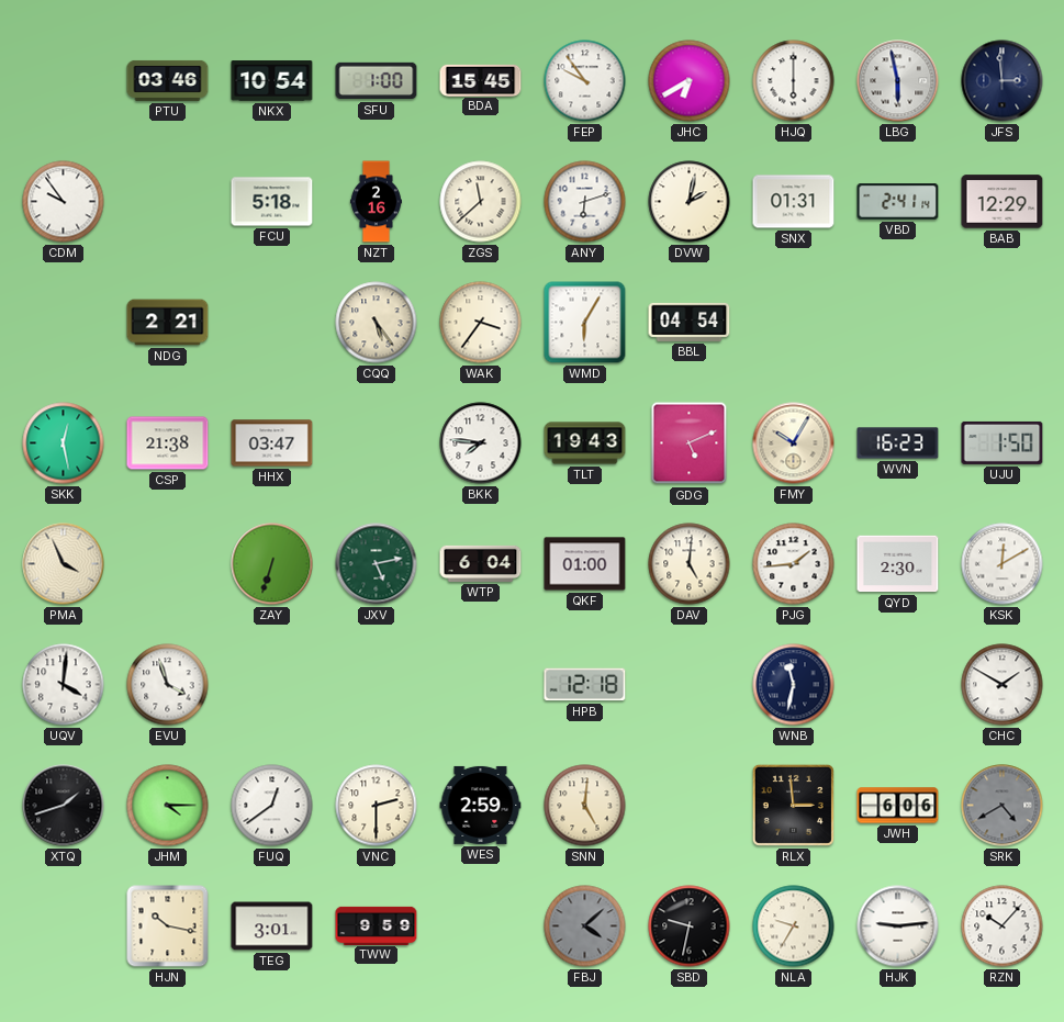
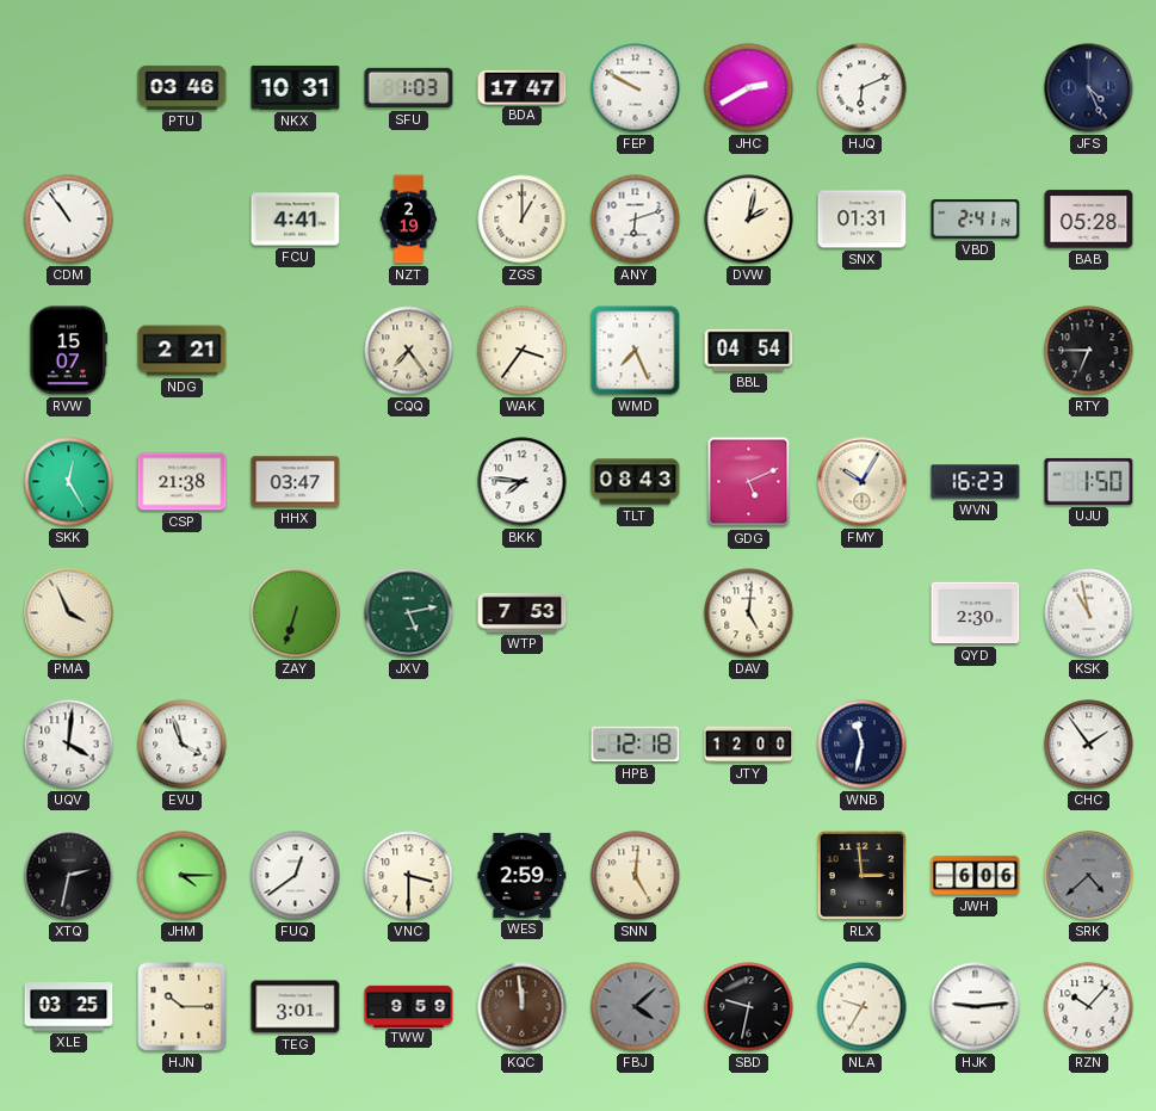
NKX: 10:54 -> 10:31 (296, 88)
SFU: 1:00 -> 1:03 (409, 88)
BDA: 15:45 -> 17:47 (523, 87)
FEP: 9:54 -> 9:50 (636, 88)
JHC: 6:40 -> 2:40 (749, 88)
HJQ: 6:00 -> 6:11 (863, 88)
LBG: 5:58 -> none (898, 81)
JFS: 2:59 -> 4:26 (1089, 88)
CDM: 9:54 -> 10:54 (69, 220)
FCU: 5:18 -> 4:41 (296, 220)
NZT: 2:16 -> 2:19 (408, 220)
ZGS: 11:38 -> 1:00 (523, 220)
BAB: 12:29 -> 05:28 (1089, 220)
RVW: none -> 15:07 (69, 351)
CQQ: 5:24 -> 7:24 (409, 351)
WMD: 6:05 -> 7:26 (636, 351)
RTY: none -> 6:45 (1089, 351)
SKK: 12:28 -> 12:25 (69, 482)
TLT: 19:43 -> 08:43 (636, 482)
WTP: 6:04 -> 7:53 (523, 612)
QKF: 01:00 -> none (585, 564)
PJG: 1:44 -> none (794, 564)
KSK: 12:10 -> 10:58 (1089, 613)
JTY: none -> 12:00 (749, 745)
CHC: 1:50 -> 1:54 (1089, 745)
XTQ: 1:42 -> 2:32 (69, 876)
VNC: 2:30 -> 3:30 (409, 876)
SRK: 4:40 -> 4:38 (1089, 876)
XLE: none -> 03:25 (69, 1007)
HJN: 10:17 -> 10:15 (183, 1007)
KQC: none -> 11:59 (523, 1007)
